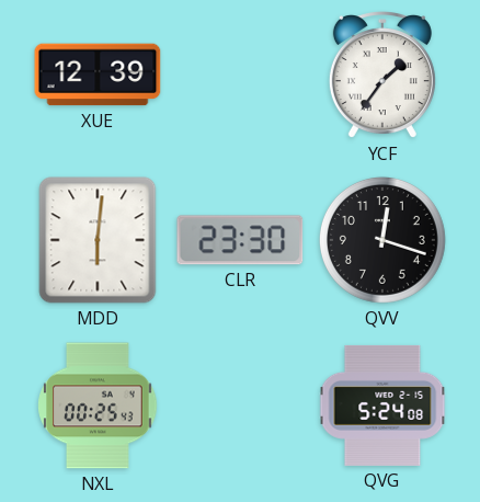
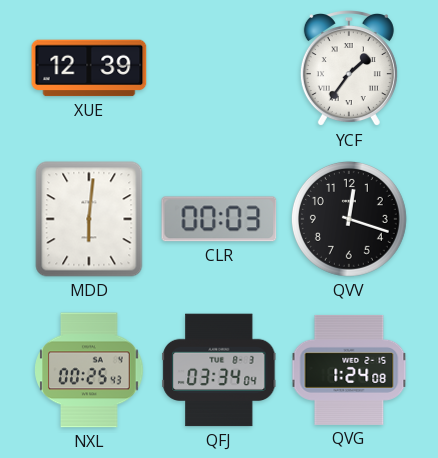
CLR: 23:30 -> 00:03 (219, 219)
QFJ: none -> 03:34 (219, 370)
QVG: 5:24 -> 1:24 (349, 370)
